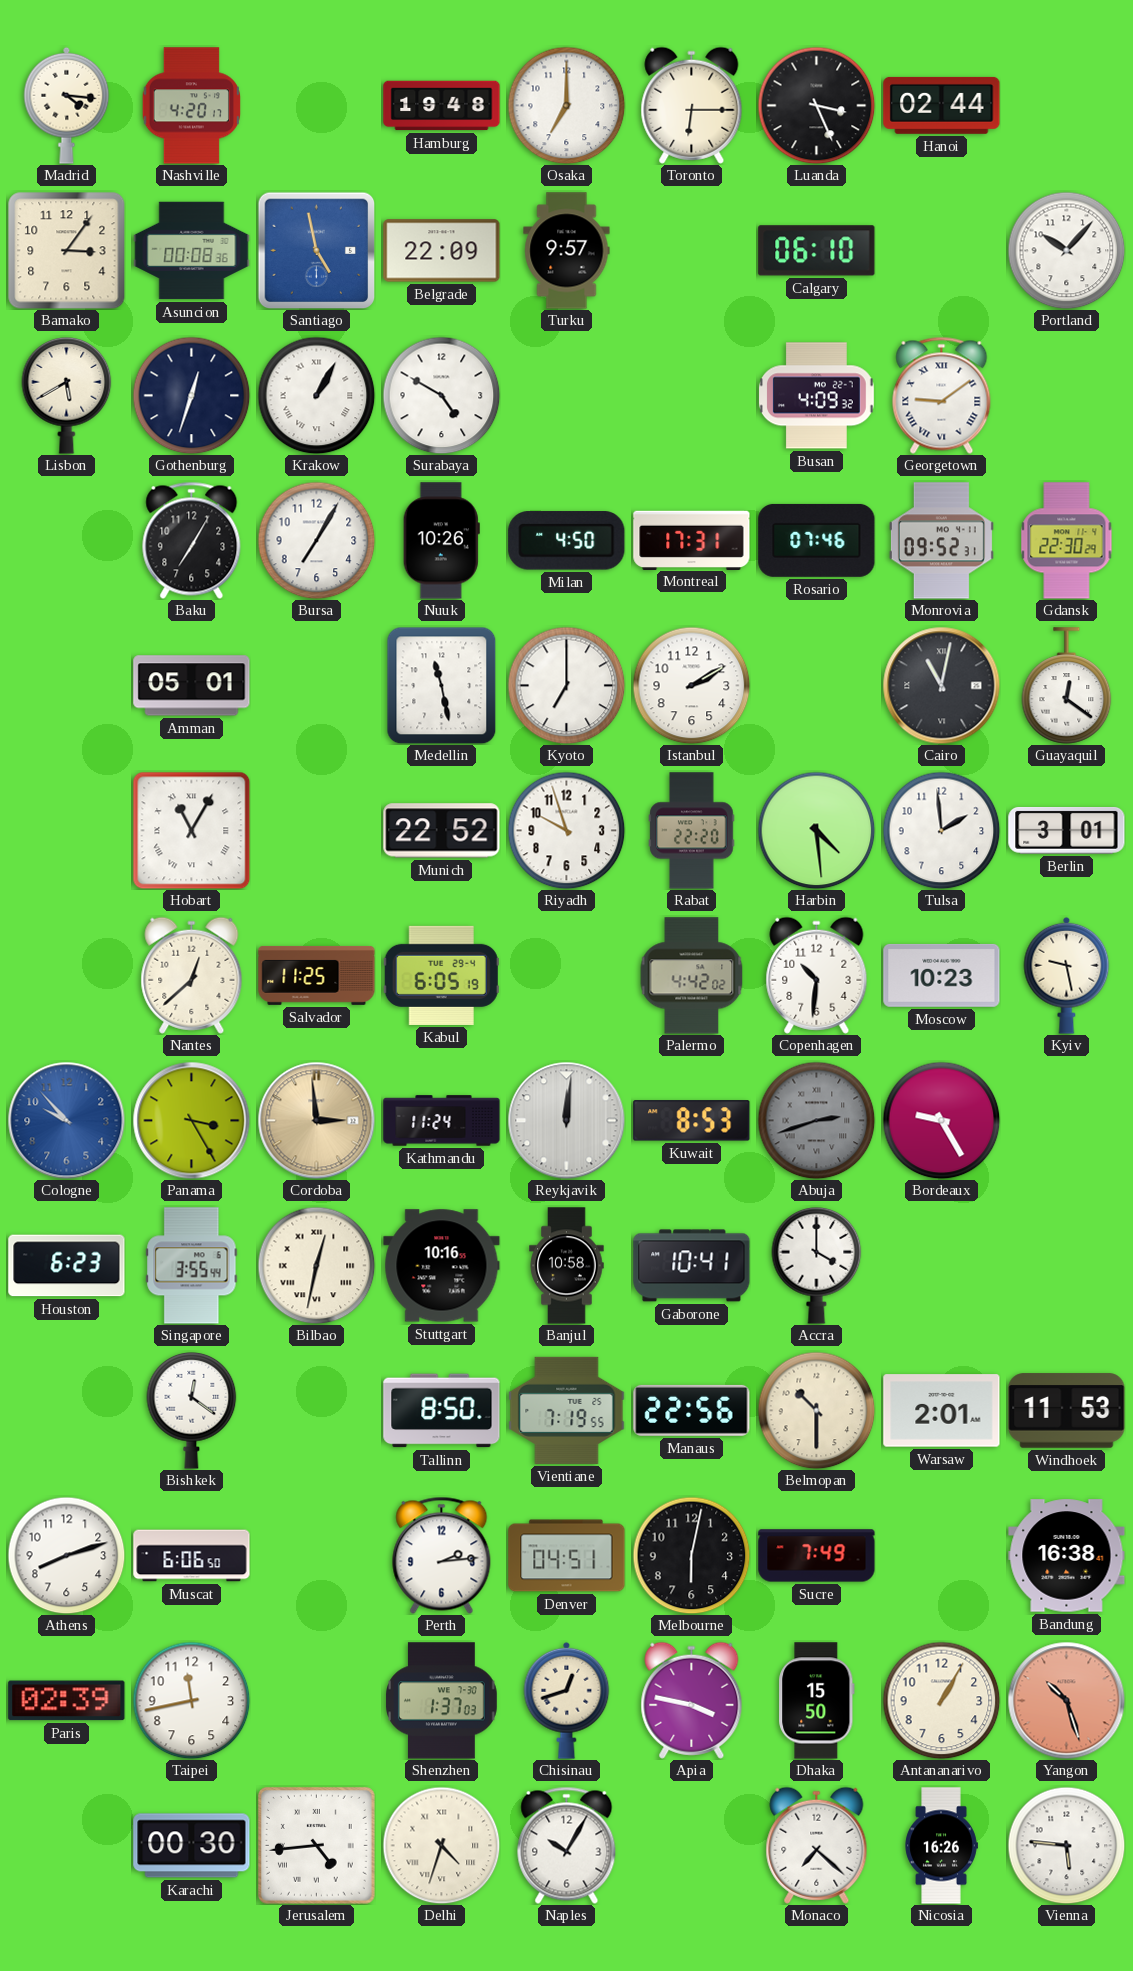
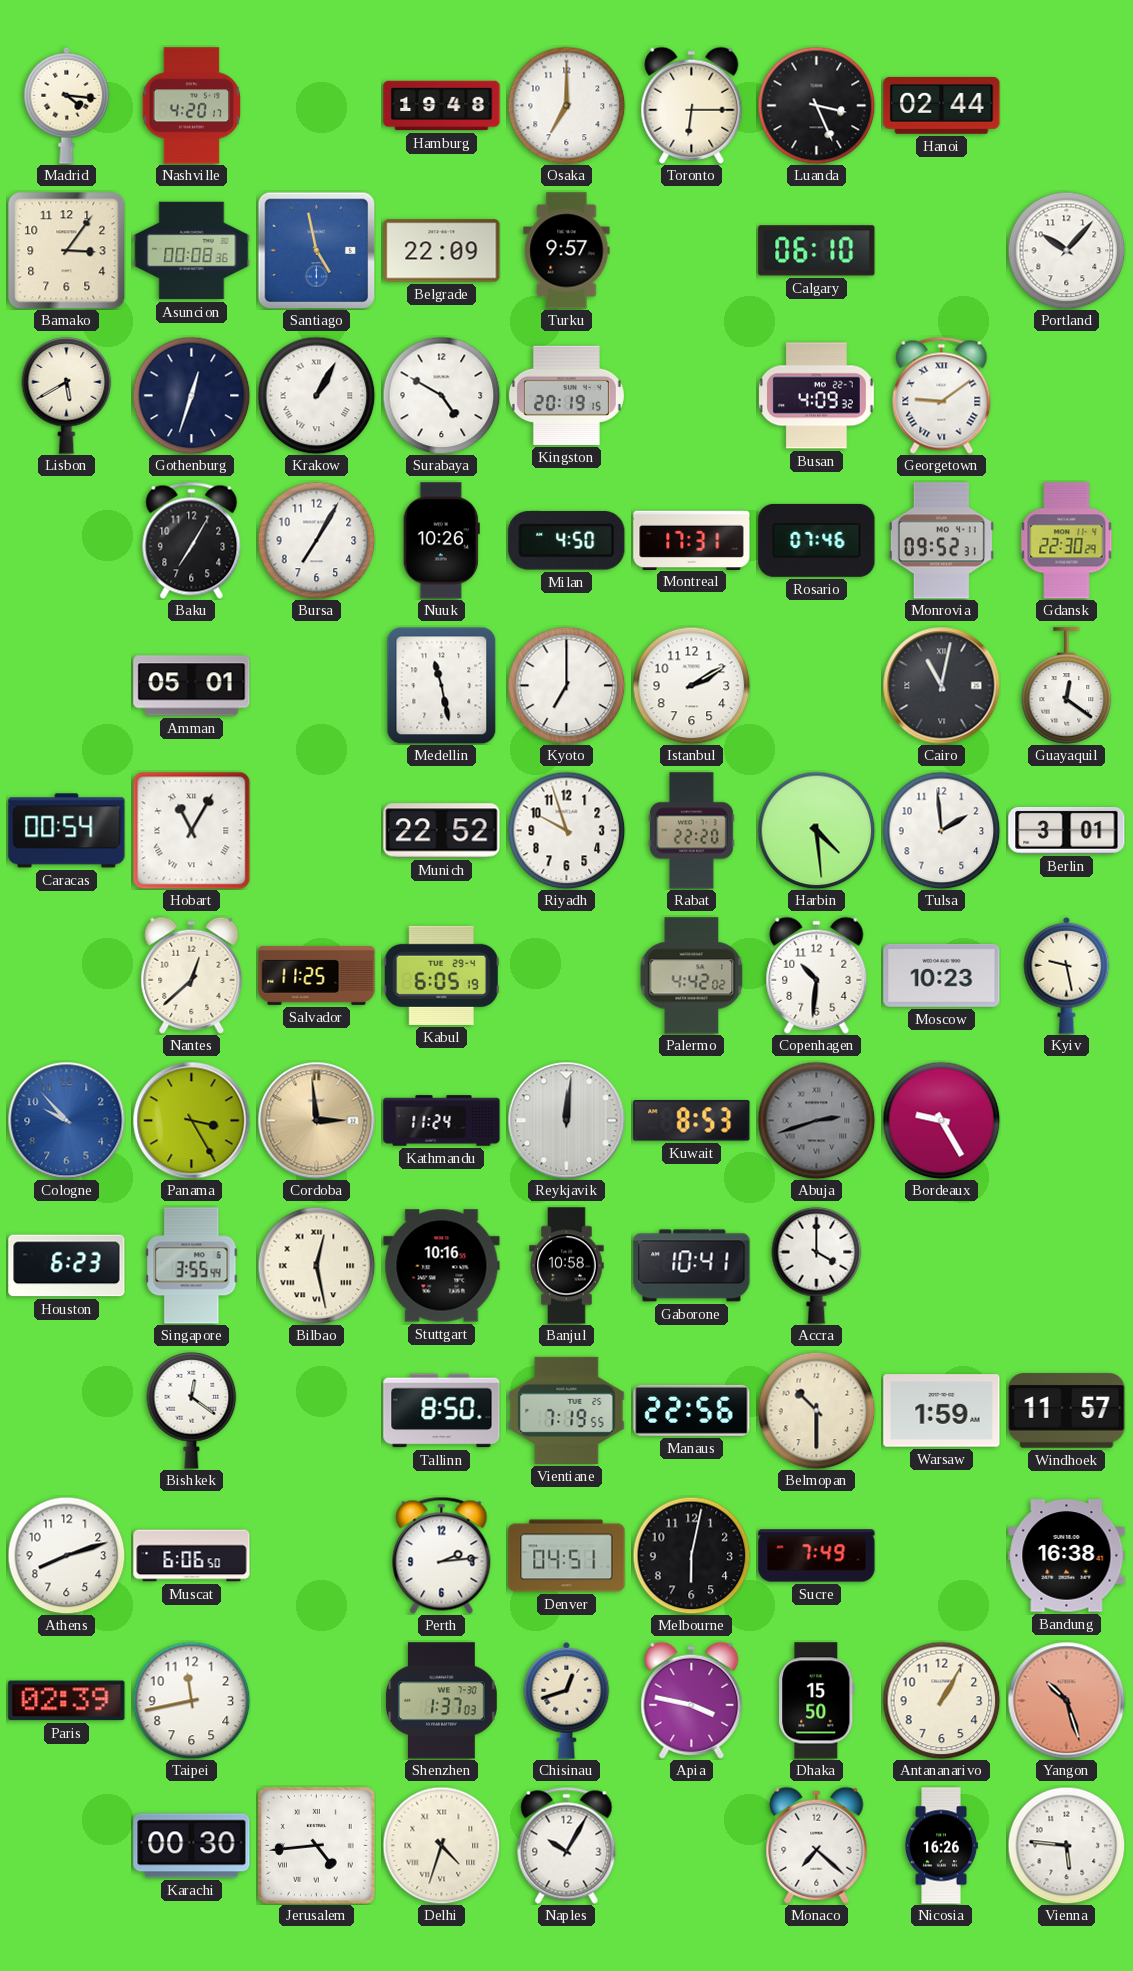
Kingston: none -> 20:19 (566, 395)
Caracas: none -> 00:54 (67, 831)
Bilbao: 12:32 -> 12:28 (316, 1265)
Warsaw: 2:01 -> 1:59 (942, 1411)
Windhoek: 11:53 -> 11:57 (1067, 1411)
